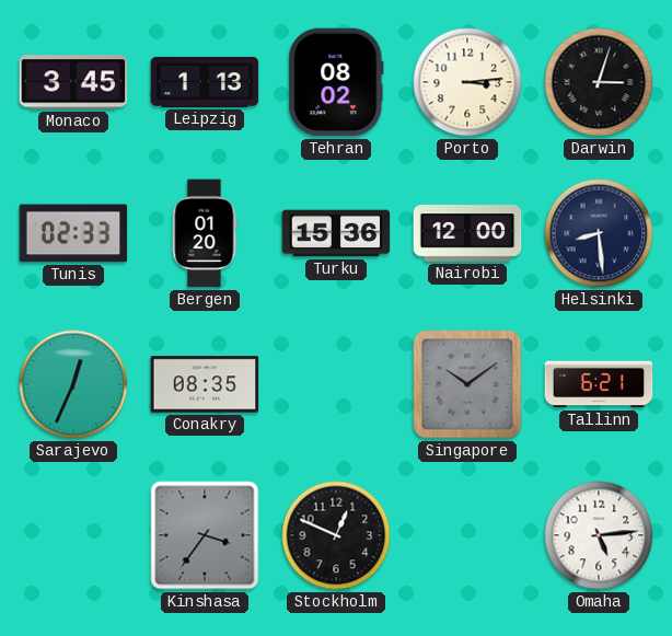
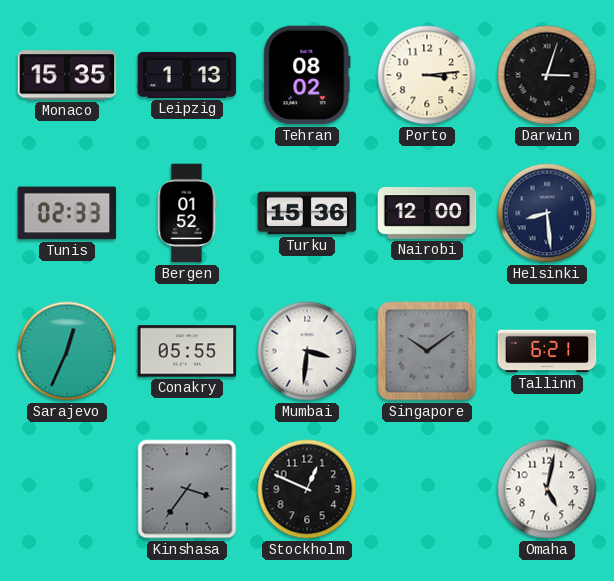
Monaco: 3:45 -> 15:35 (67, 75)
Bergen: 01:20 -> 01:52 (187, 213)
Conakry: 08:35 -> 05:55 (187, 351)
Mumbai: none -> 3:31 (307, 351)
Omaha: 5:14 -> 5:02 (547, 489)
